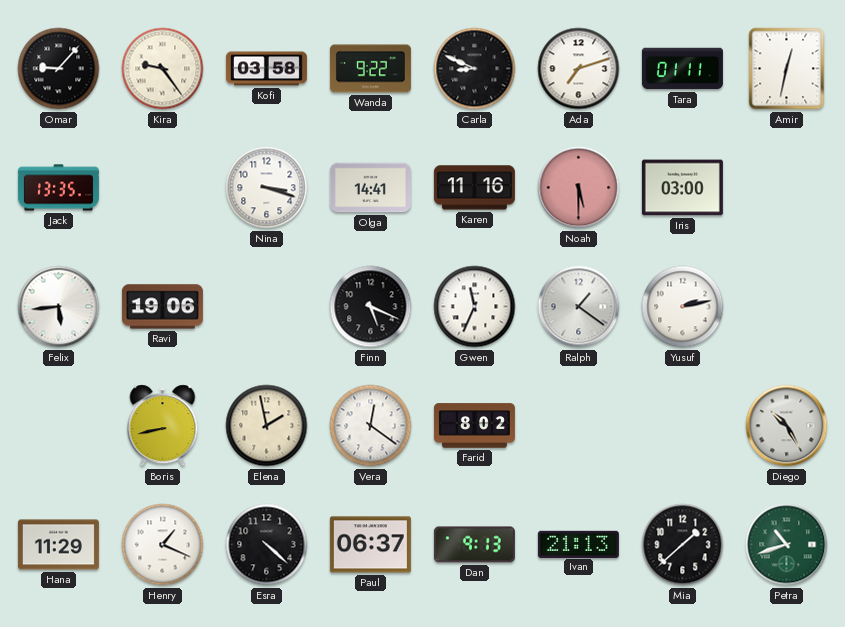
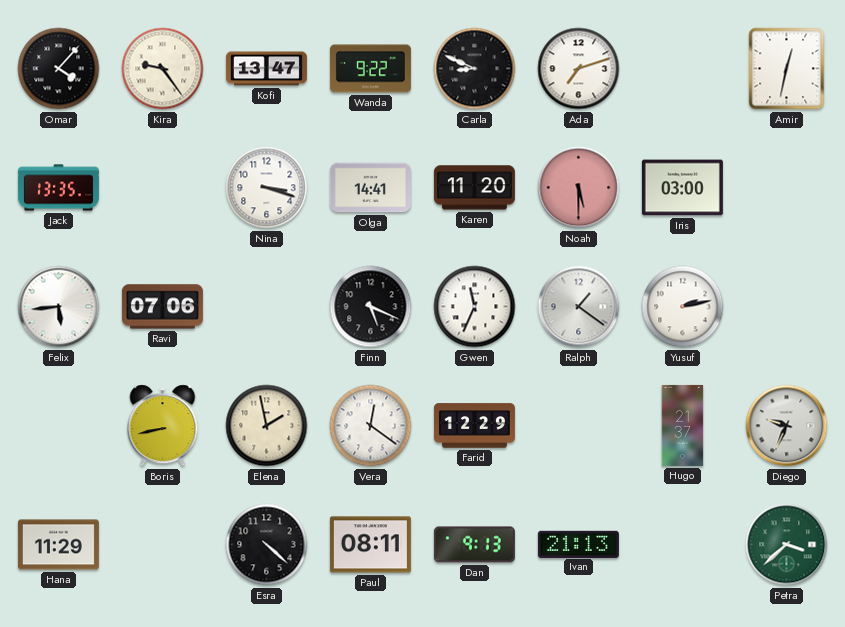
Omar: 9:07 -> 4:07 (59, 69)
Kofi: 03:58 -> 13:47 (266, 69)
Tara: 01:11 -> none (682, 69)
Karen: 11:16 -> 11:20 (474, 188)
Ravi: 19:06 -> 07:06 (162, 307)
Farid: 8:02 -> 12:29 (474, 426)
Hugo: none -> 21:37 (683, 425)
Diego: 10:25 -> 9:34 (787, 426)
Henry: 1:19 -> none (163, 545)
Paul: 06:37 -> 08:11 (370, 545)
Mia: 1:38 -> none (683, 545)
Petra: 10:42 -> 3:38 (787, 545)
